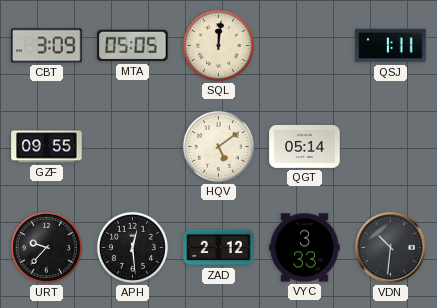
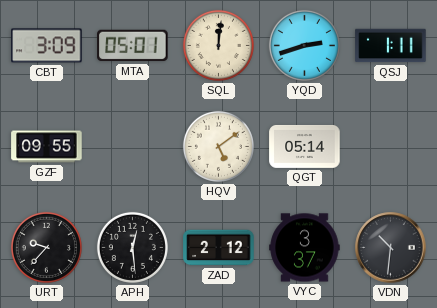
MTA: 05:05 -> 05:01 (133, 46)
YQD: none -> 2:42 (304, 45)
VYC: 3:33 -> 3:37 (305, 248)
